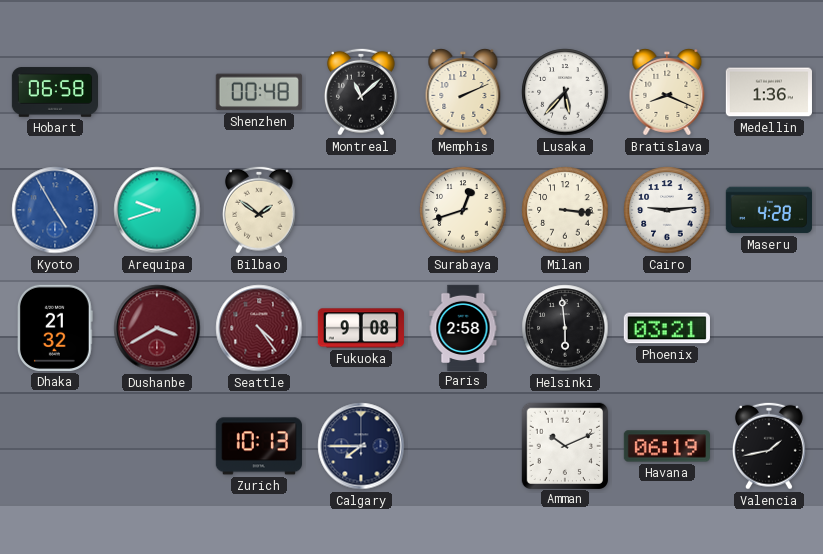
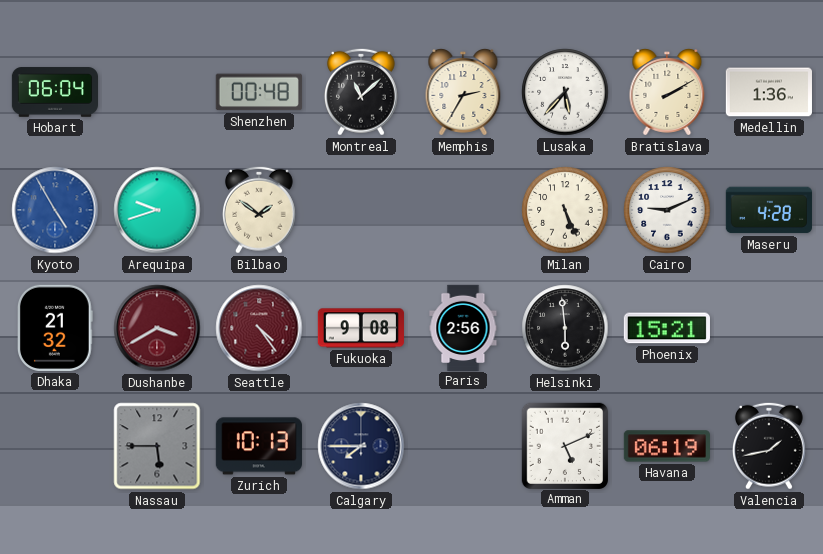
Hobart: 06:58 -> 06:04 (54, 92)
Memphis: 2:11 -> 2:35 (463, 92)
Bratislava: 8:19 -> 2:10 (667, 92)
Surabaya: 12:42 -> none (463, 210)
Milan: 3:16 -> 5:26 (565, 210)
Cairo: 9:14 -> 9:11 (667, 210)
Paris: 2:58 -> 2:56 (463, 327)
Phoenix: 03:21 -> 15:21 (667, 328)
Nassau: none -> 5:45 (157, 446)
Amman: 10:11 -> 5:11 (564, 445)
